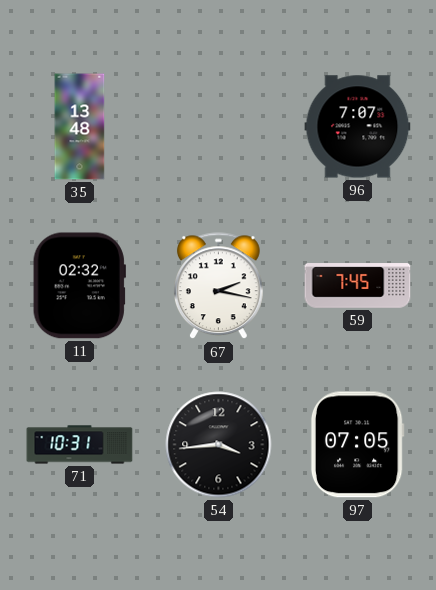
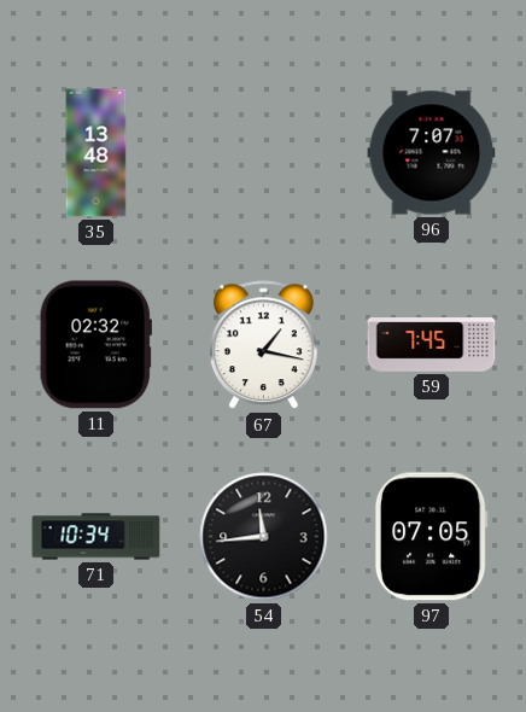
67: 2:17 -> 1:17 (264, 345)
71: 10:31 -> 10:34 (97, 537)
54: 3:44 -> 11:44 (264, 537)
